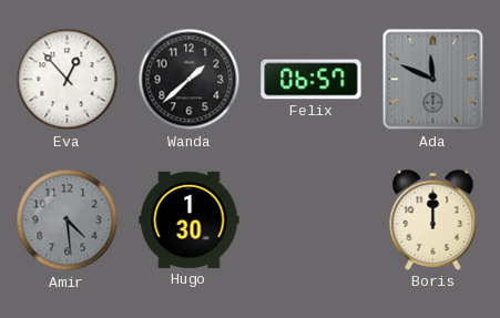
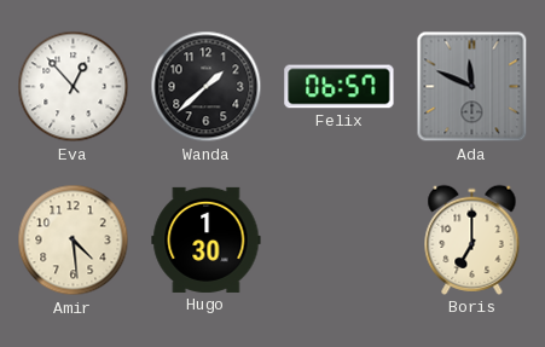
Amir dial: grey -> cream (74, 241)
Boris: 12:00 -> 7:00 (472, 239)
